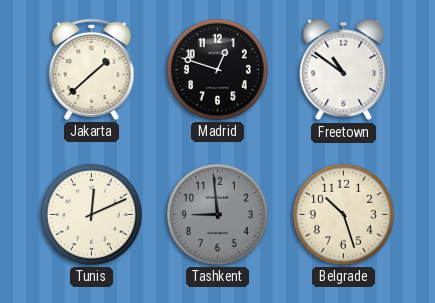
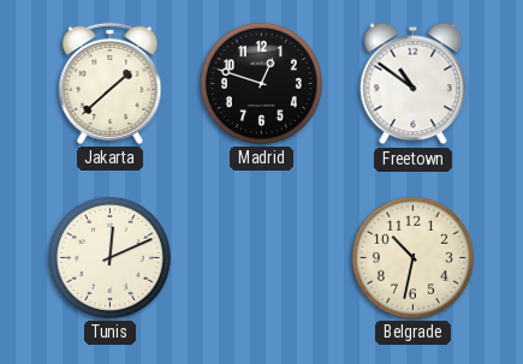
Tashkent: 8:59 -> none (217, 214)
Belgrade: 10:27 -> 10:32 (412, 257)
